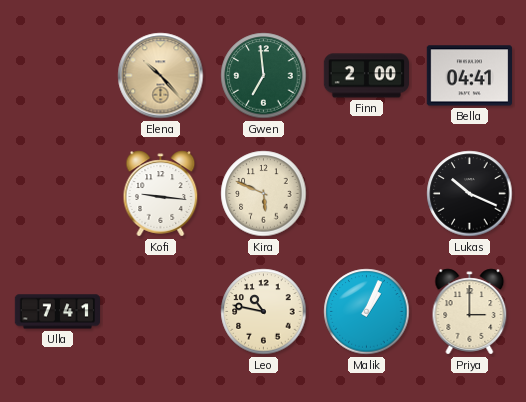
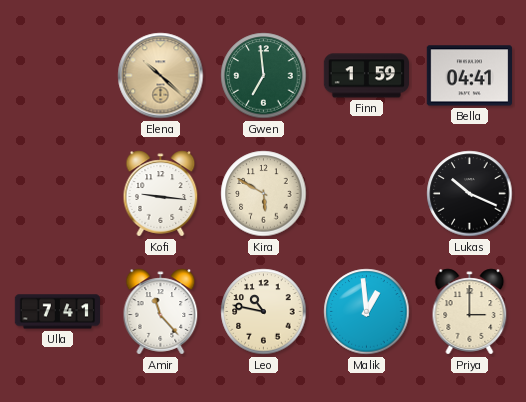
Elena: 10:23 -> 10:22 (161, 76)
Finn: 2:00 -> 1:59 (366, 76)
Kira: 5:49 -> 5:50 (264, 194)
Amir: none -> 11:23 (161, 312)
Malik: 1:04 -> 12:59 (367, 312)
